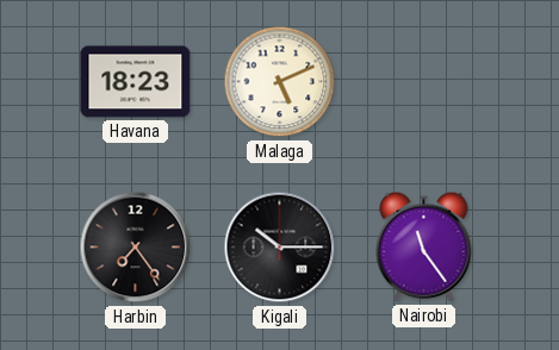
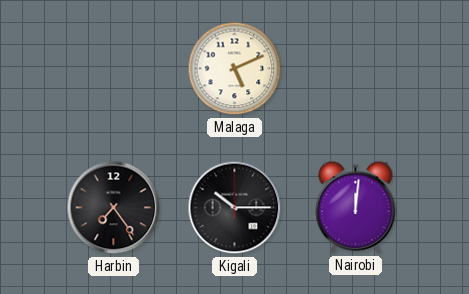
Havana: 18:23 -> none (136, 82)
Nairobi: 11:24 -> 12:01 (356, 207)
